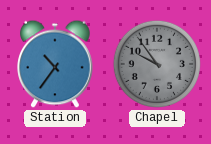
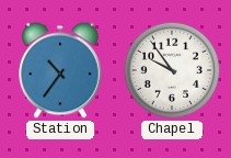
Chapel dial: grey -> white (172, 70)
